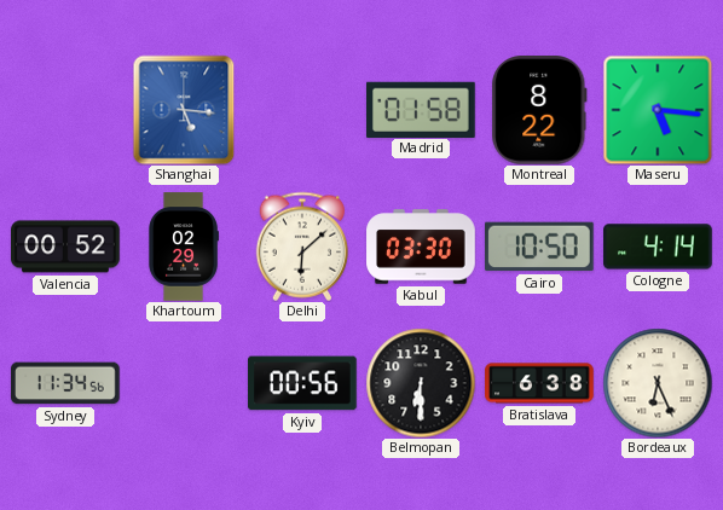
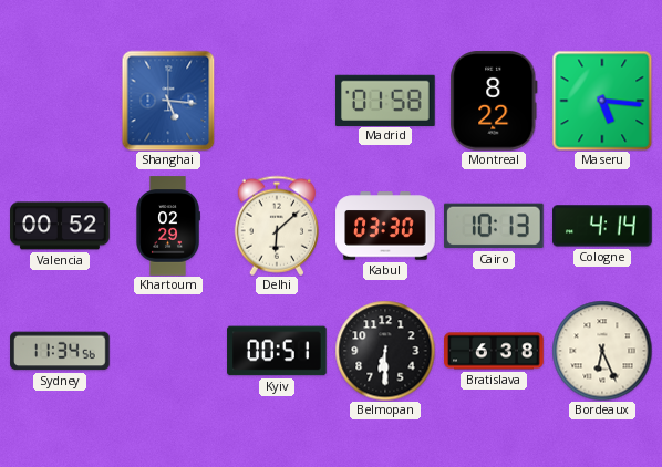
Cairo: 10:50 -> 10:13 (495, 226)
Kyiv: 00:56 -> 00:51 (277, 351)
